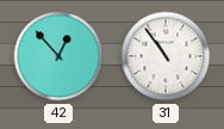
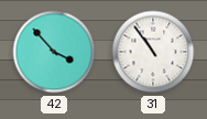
42: 12:53 -> 3:53 (54, 52)
